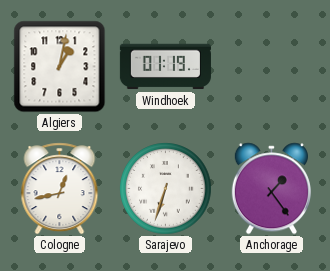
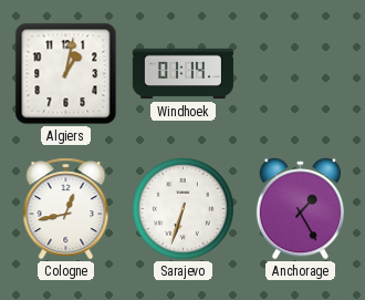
Windhoek: 01:19 -> 01:14 (182, 74)
Anchorage: 1:24 -> 1:25 (300, 209)
